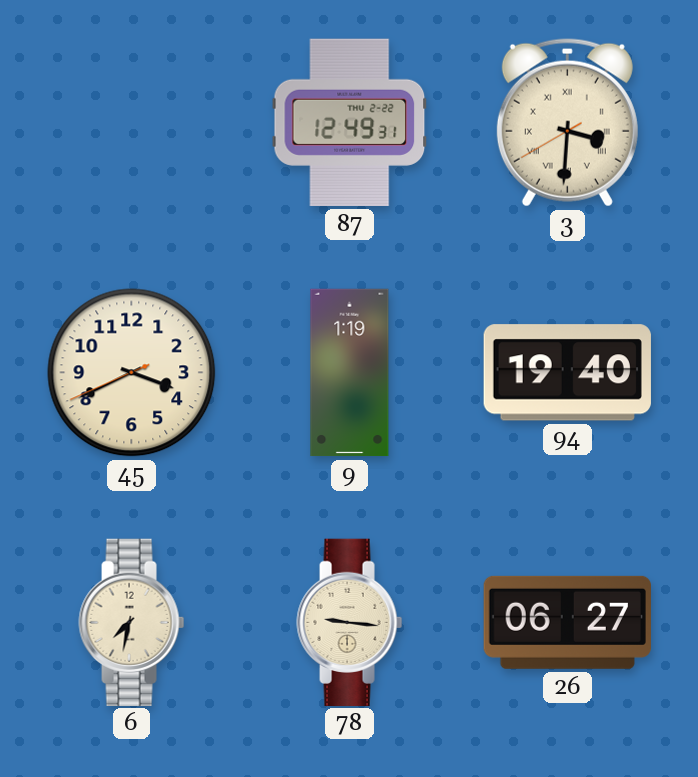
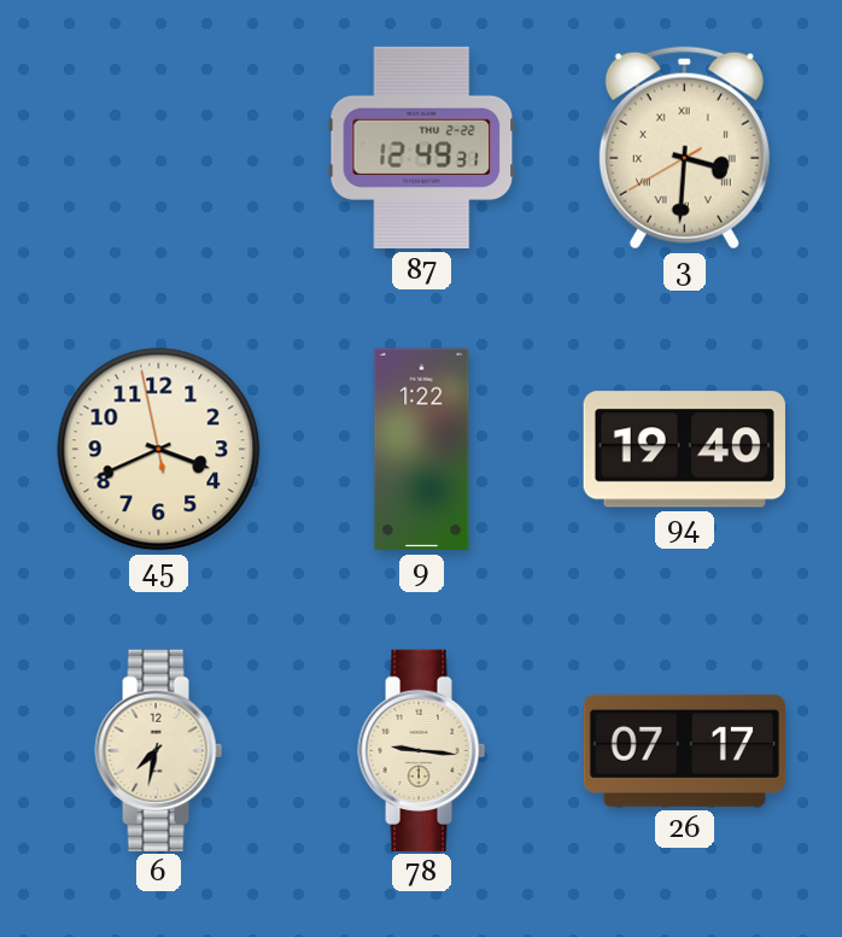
45: 3:40:41 -> 3:40:58 (159, 450)
9: 1:19 -> 1:22 (422, 450)
26: 06:27 -> 07:17 (684, 750)
